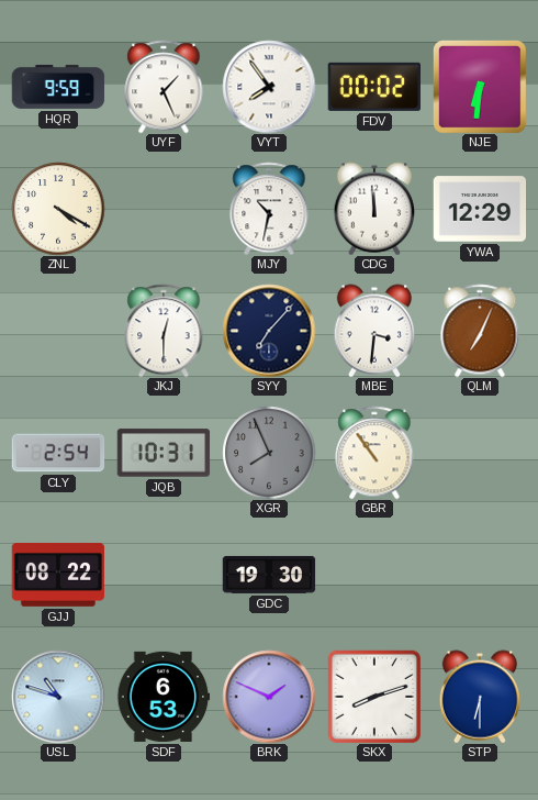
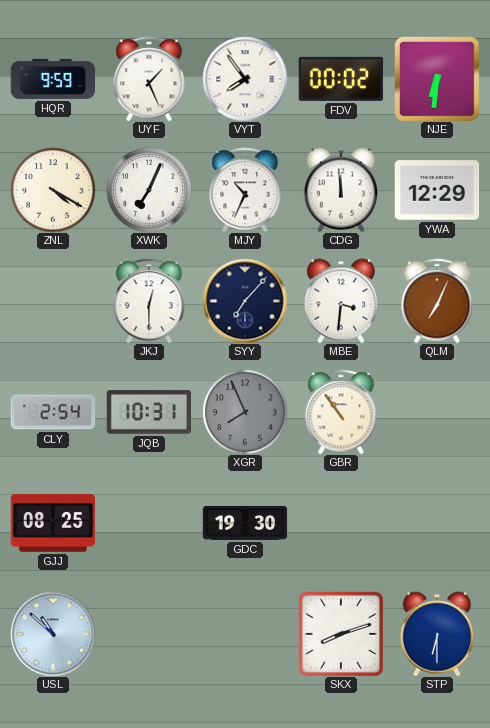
XWK: none -> 7:04 (149, 190)
MJY: 10:32 -> 10:34 (245, 190)
GJJ: 08:22 -> 08:25 (53, 524)
USL: 10:48 -> 10:52 (53, 634)
SDF: 6:53 -> none (164, 697)
BRK: 1:49 -> none (269, 697)
